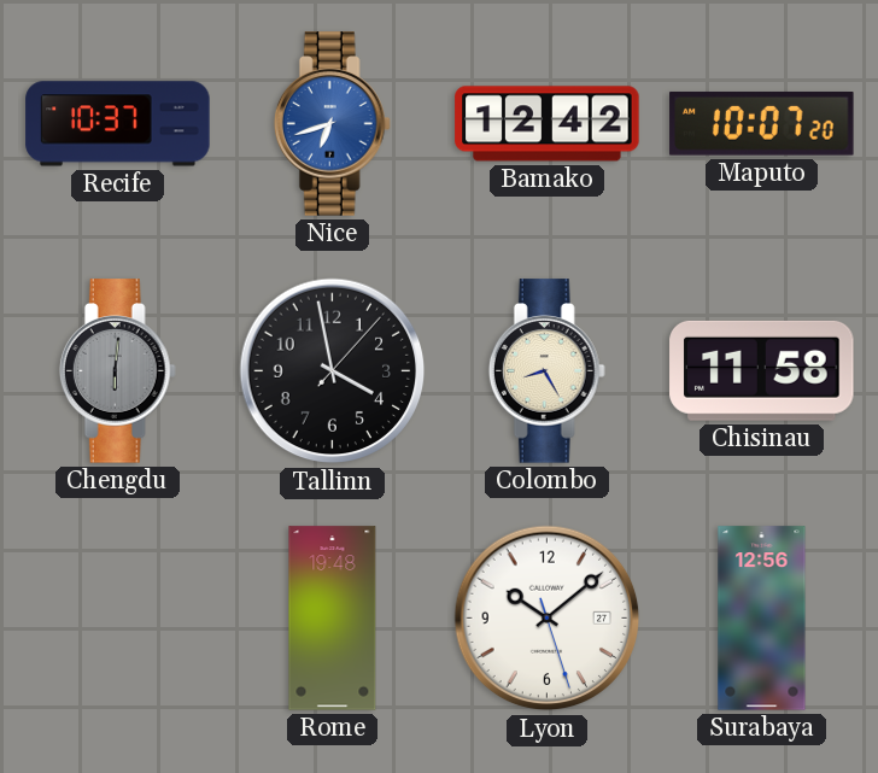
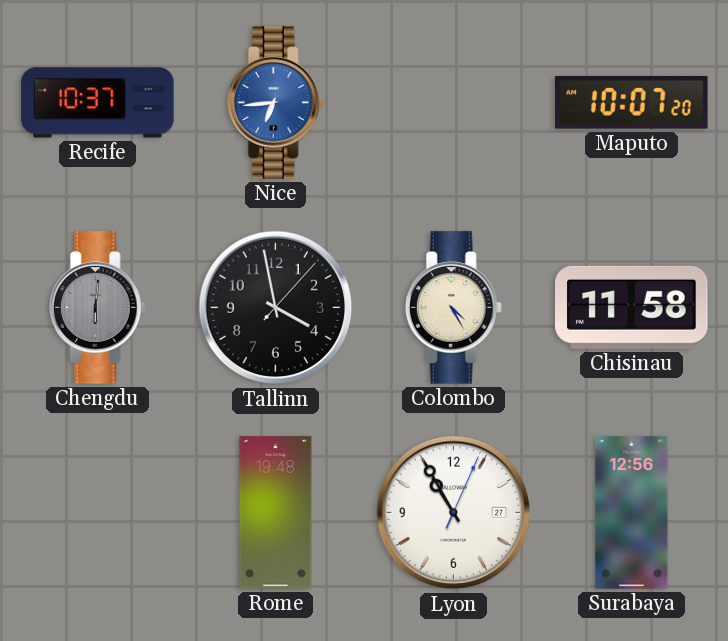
Nice: 6:42 -> 6:44 (275, 103)
Bamako: 12:42 -> none (548, 124)
Colombo: 8:25 -> 4:25 (453, 308)
Lyon: 10:08 -> 10:55 (454, 513)
